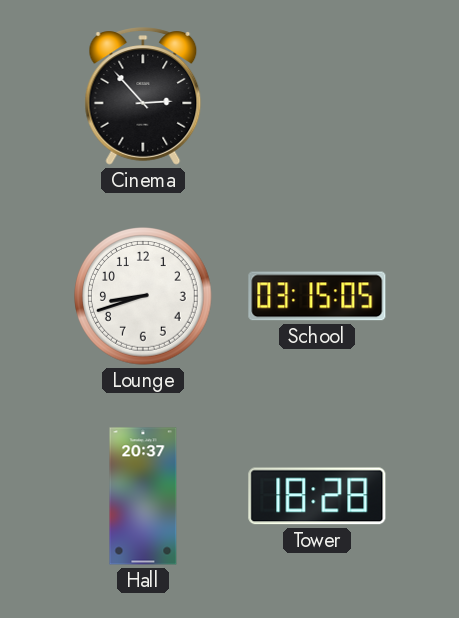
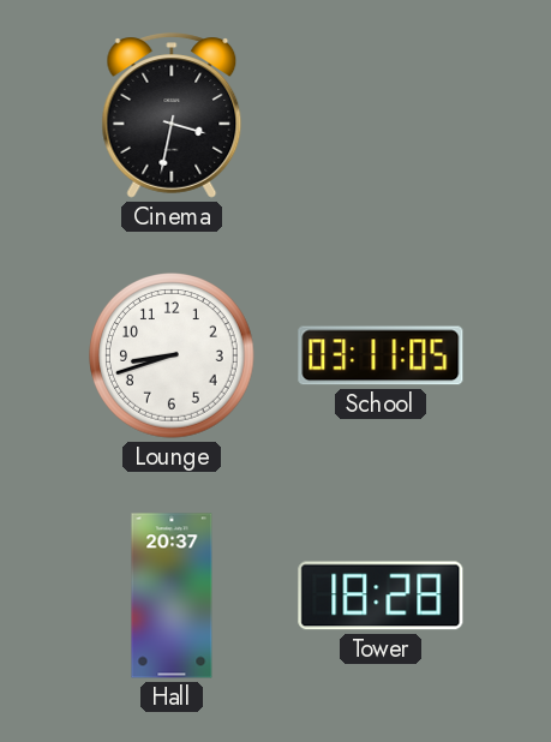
Cinema: 2:53 -> 3:32 (172, 115)
School: 03:15 -> 03:11 (381, 355)
